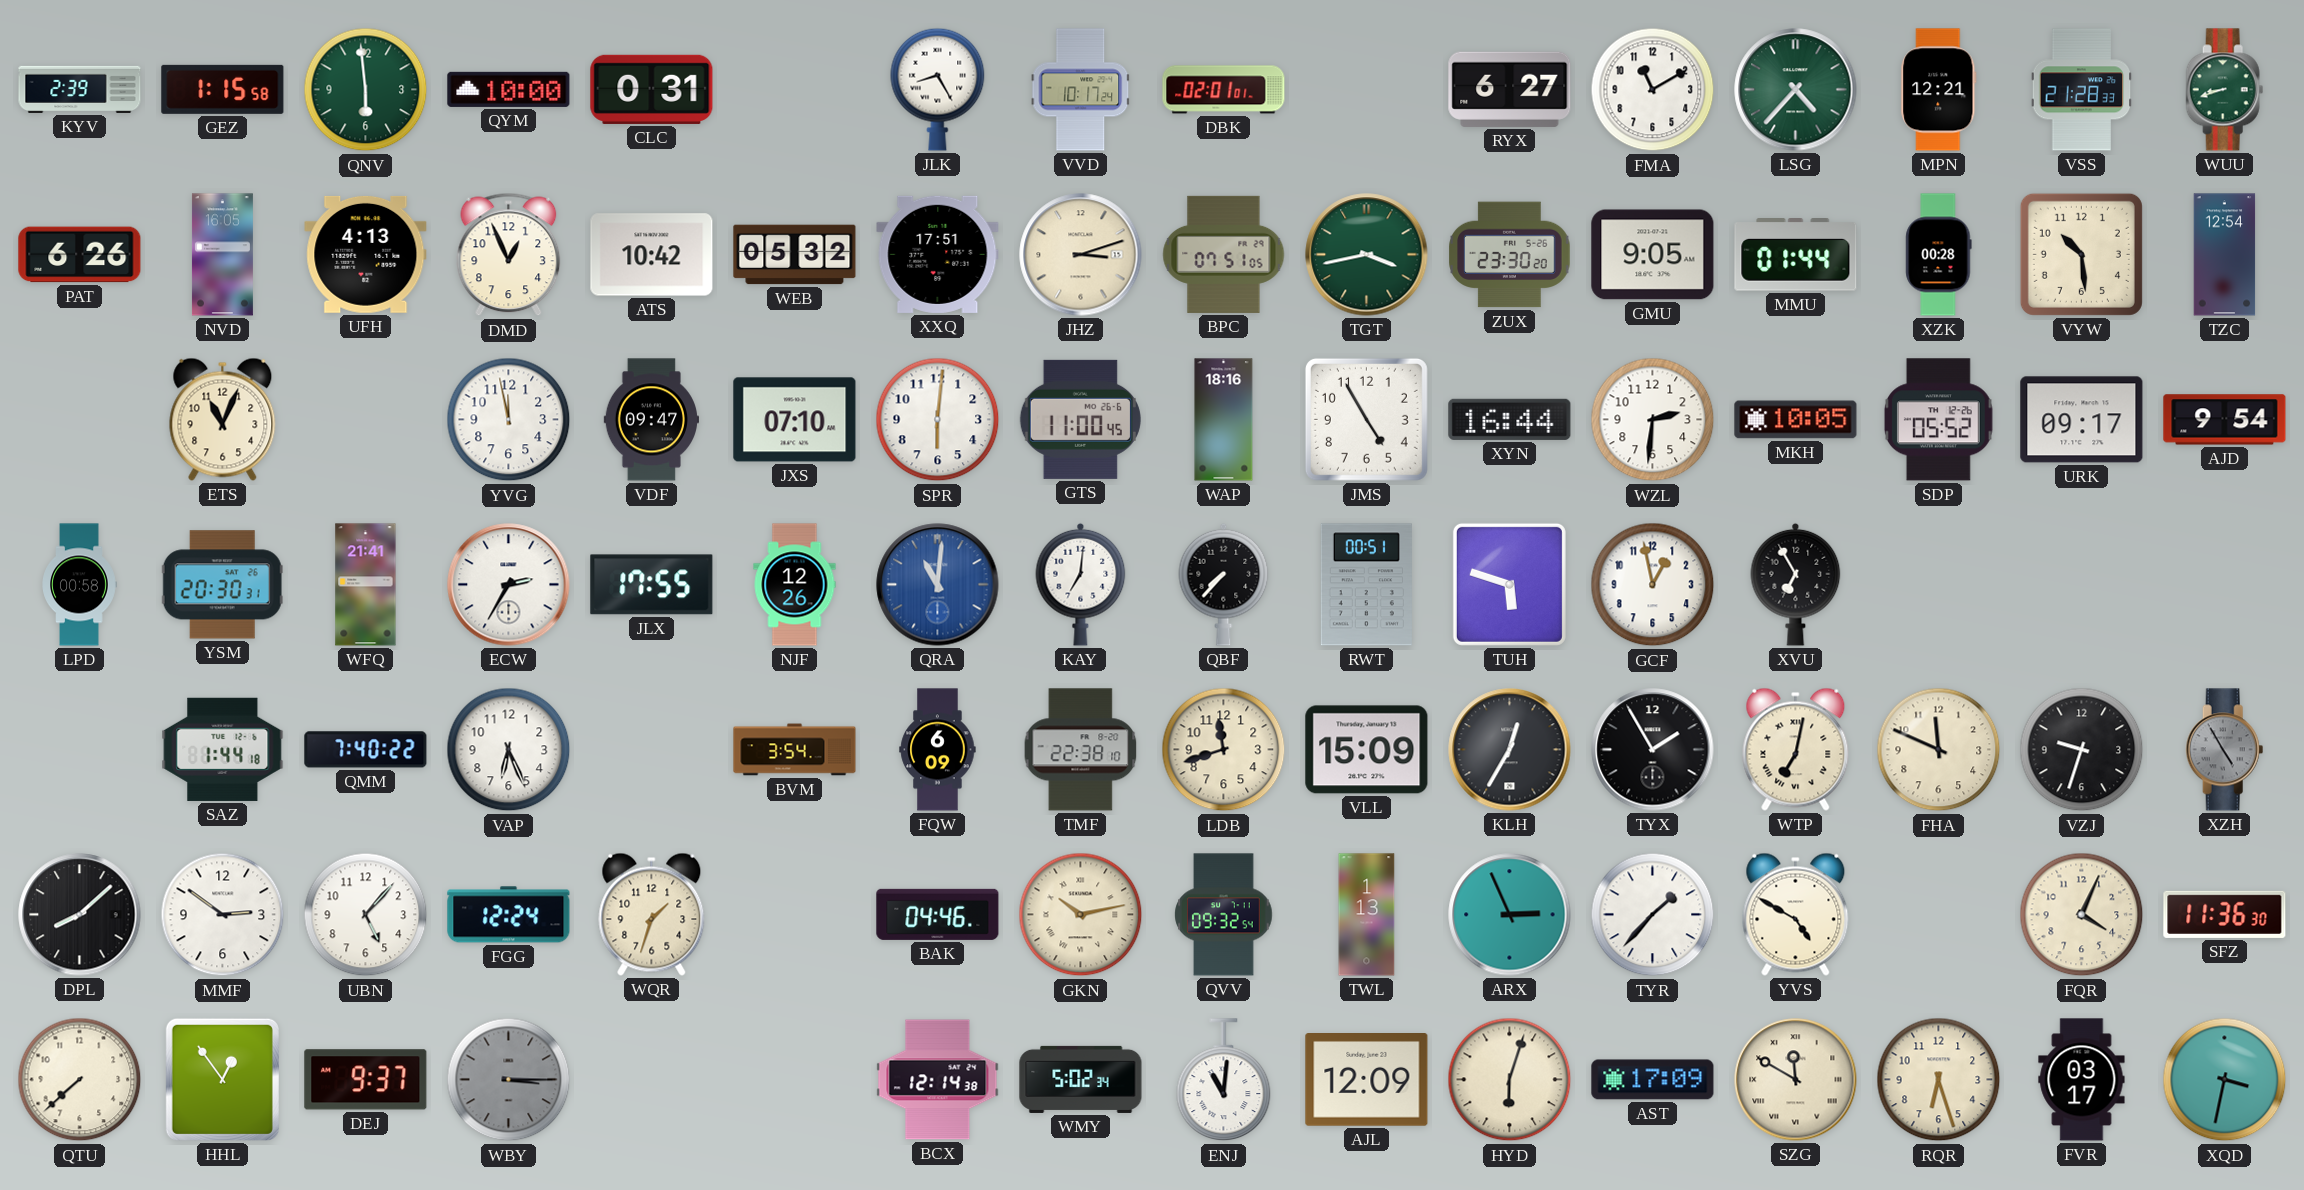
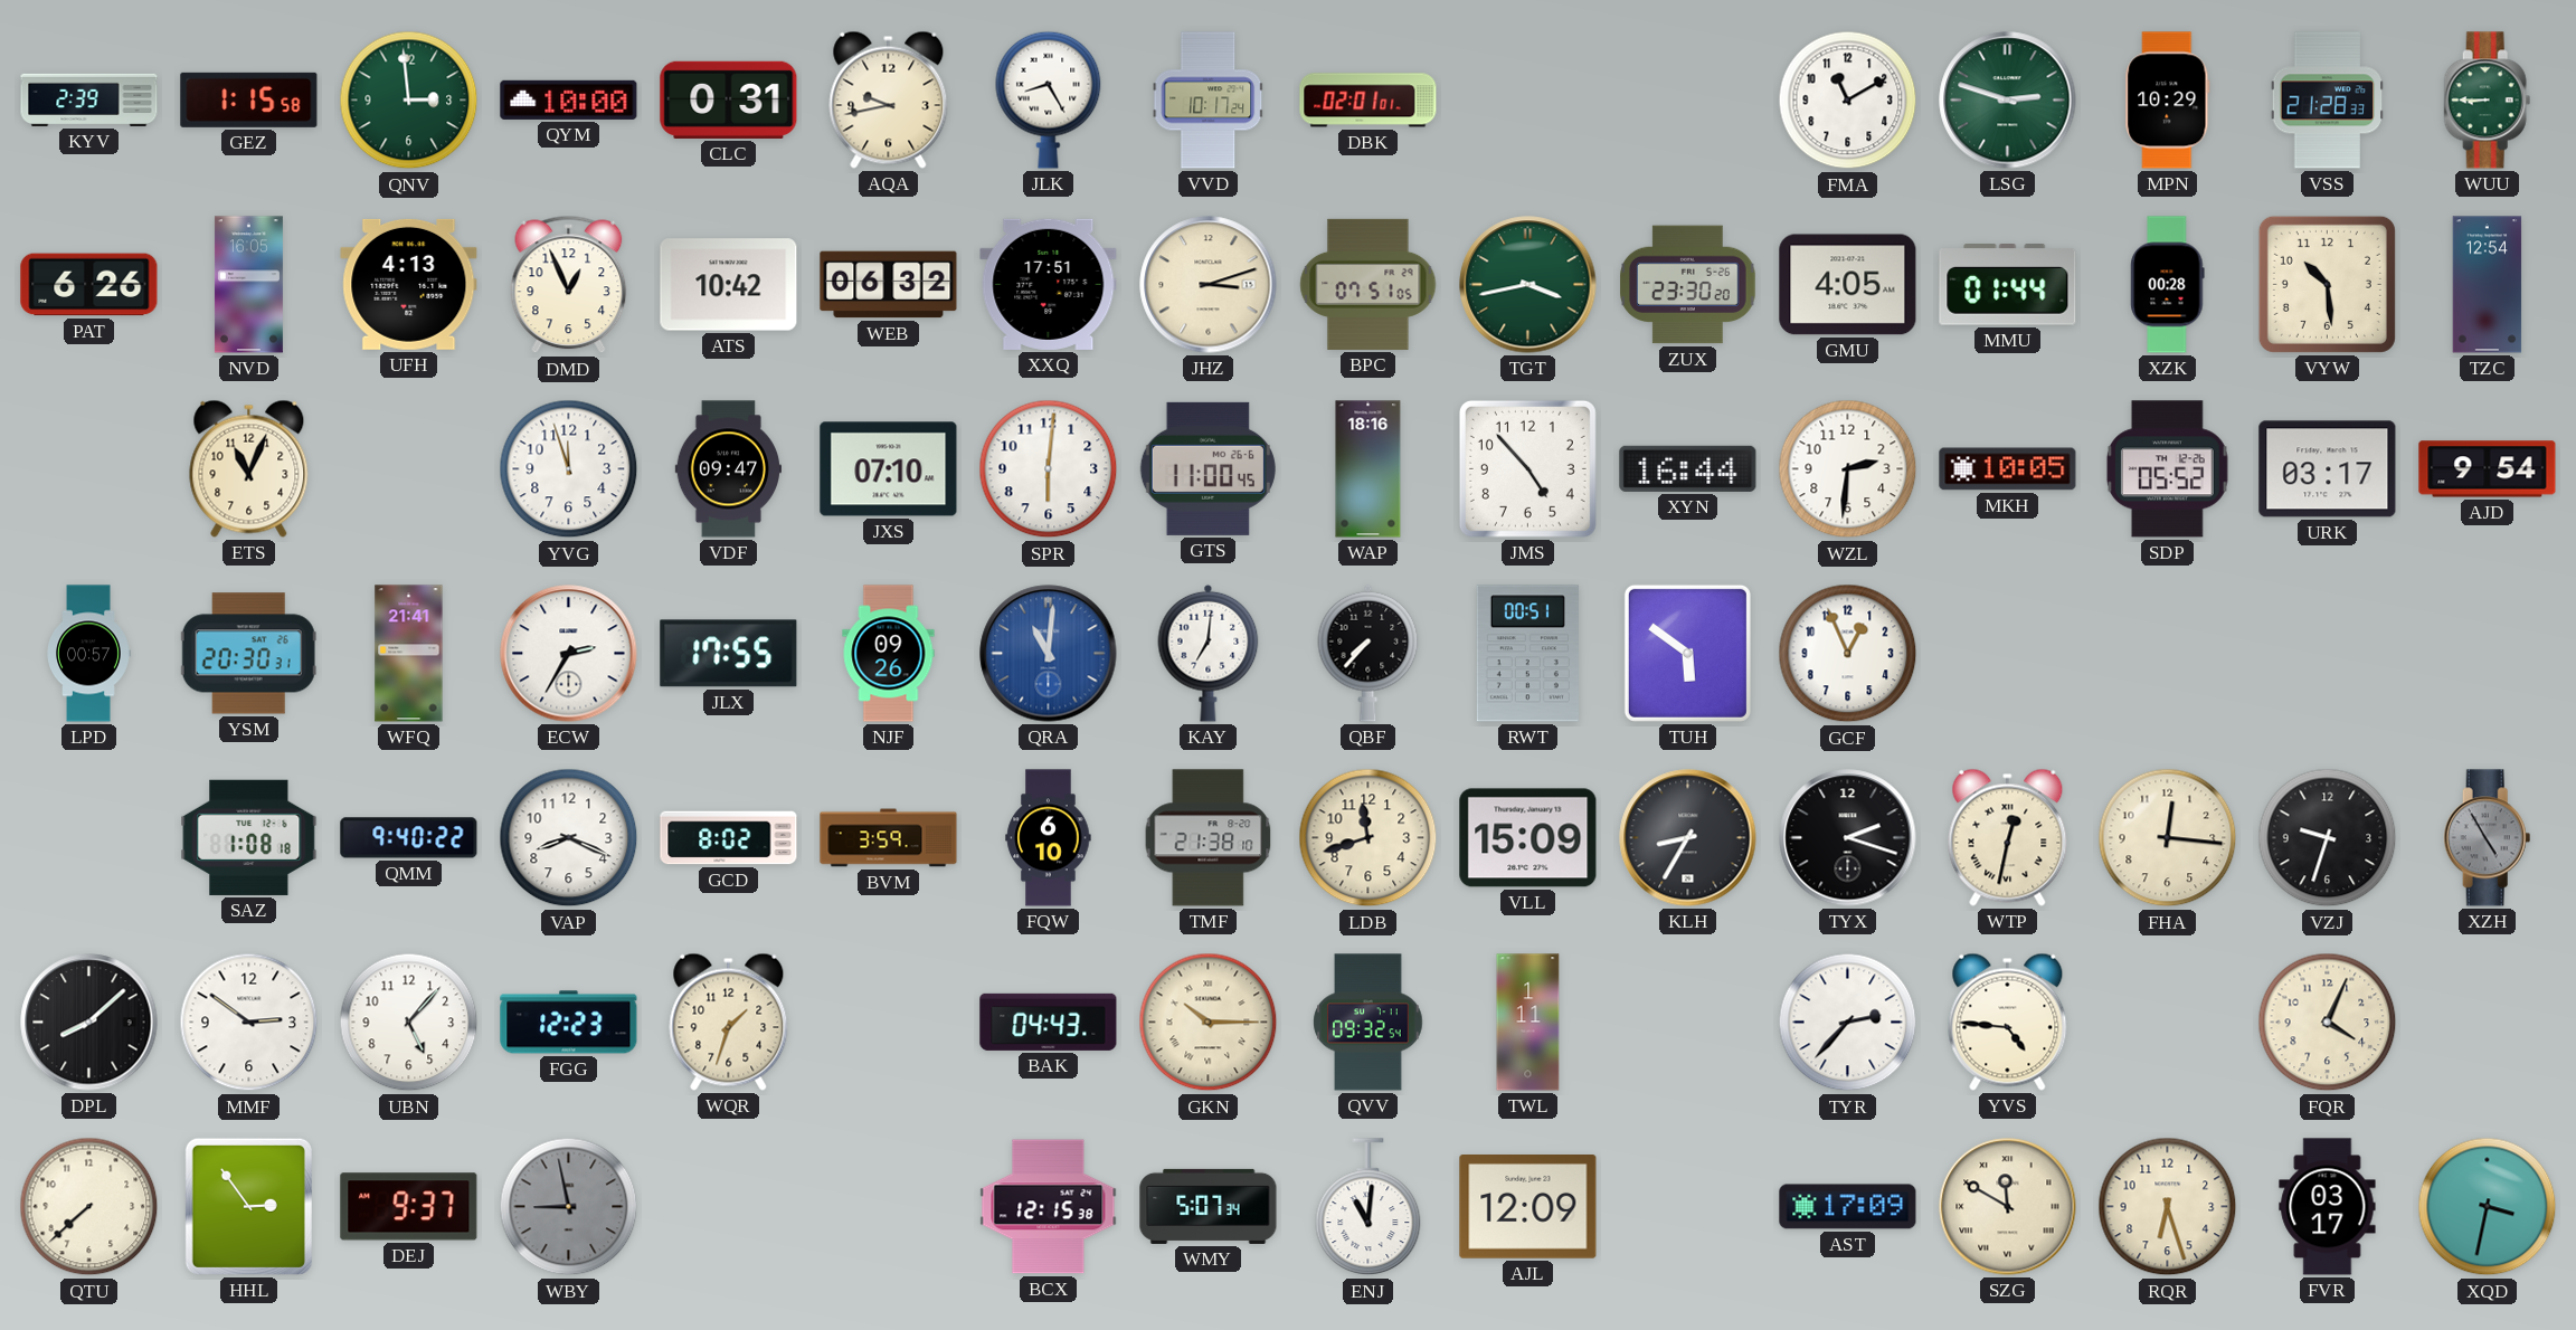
QNV: 5:59 -> 2:59 (409, 101)
AQA: none -> 9:43 (889, 99)
RYX: 6:27 -> none (1510, 89)
LSG: 4:37 -> 2:48 (2008, 101)
MPN: 12:21 -> 10:29 (2168, 101)
WUU: 8:42 -> 8:45 (2488, 101)
WEB: 05:32 -> 06:32 (889, 285)
GMU: 9:05 -> 4:05 (1848, 285)
YVG: 11:58 -> 11:57 (569, 469)
JMS: 4:55 -> 4:53 (1527, 468)
URK: 09:17 -> 03:17 (2328, 469)
LPD: 00:58 -> 00:57 (88, 654)
NJF: 12:26 -> 09:26 (889, 654)
TUH: 5:48 -> 5:51 (1687, 653)
GCF: 12:58 -> 12:56 (1848, 654)
XVU: 6:55 -> none (1796, 584)
SAZ: 1:44 -> 1:08 (249, 837)
QMM: 7:40 -> 9:40 (409, 838)
VAP: 6:26 -> 8:19 (569, 838)
GCD: none -> 8:02 (729, 838)
BVM: 3:54 -> 3:59 (889, 838)
FQW: 6:09 -> 6:10 (1049, 838)
TMF: 22:38 -> 21:38 (1209, 838)
KLH: 12:35 -> 8:35 (1688, 838)
TYX: 1:55 -> 2:18 (1848, 838)
WTP: 7:02 -> 12:32 (2008, 837)
FHA: 11:49 -> 12:16 (2168, 838)
FGG: 12:24 -> 12:23 (569, 1023)
BAK: 04:46 -> 04:43 (1049, 1022)
GKN: 10:13 -> 10:15 (1209, 1023)
TWL: 1:13 -> 1:11 (1528, 1023)
ARX: 2:56 -> none (1510, 915)
TYR: 1:37 -> 2:37 (1848, 1023)
YVS: 4:50 -> 4:46 (2008, 1022)
SFZ: 11:36 -> none (2225, 914)
HHL: 12:54 -> 2:54 (248, 1206)
WBY: 3:15 -> 8:58 (569, 1207)
BCX: 12:14 -> 12:15 (1049, 1207)
WMY: 5:02 -> 5:07 (1209, 1206)
HYD: 6:03 -> none (1510, 1080)
